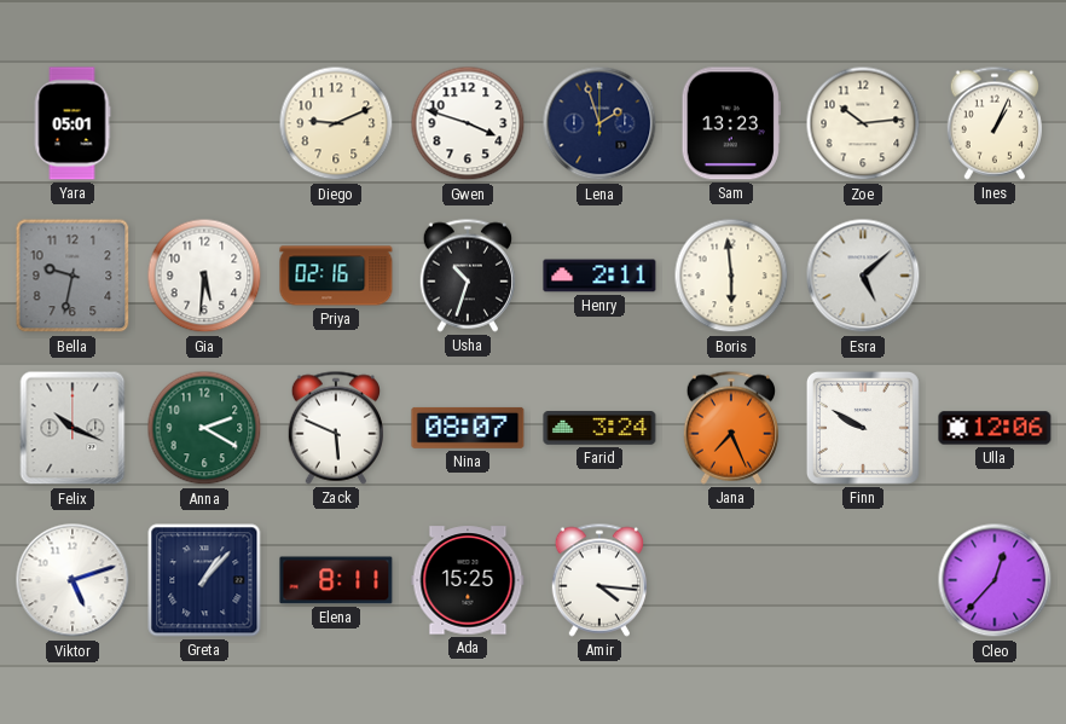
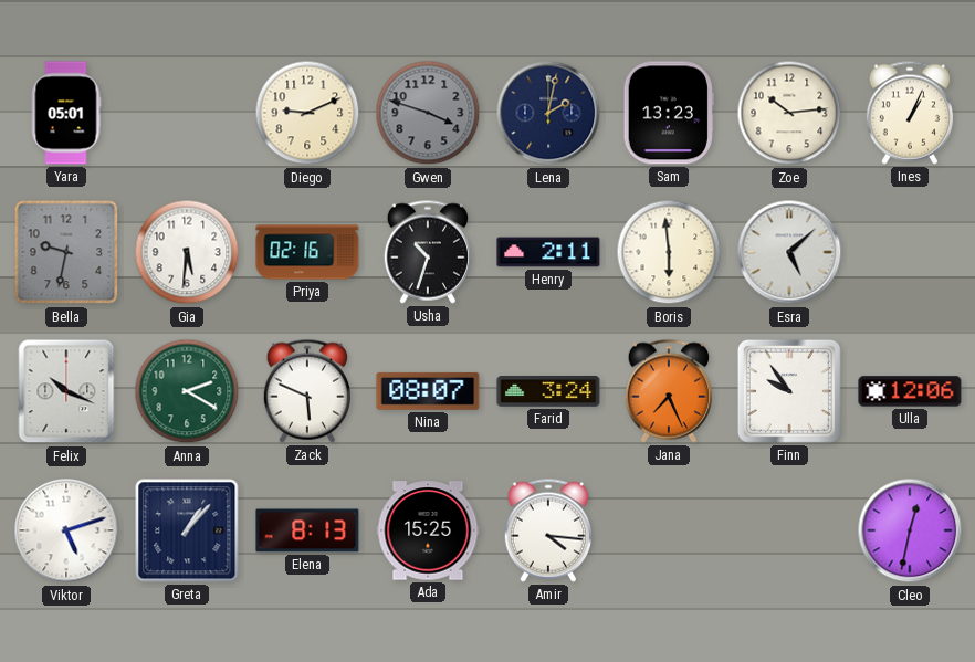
Gwen dial: white -> grey (428, 113)
Lena: 1:57 -> 2:02 (548, 113)
Finn: 9:50 -> 9:54 (789, 391)
Elena: 8:11 -> 8:13 (307, 530)
Cleo: 12:37 -> 12:32 (910, 530)
